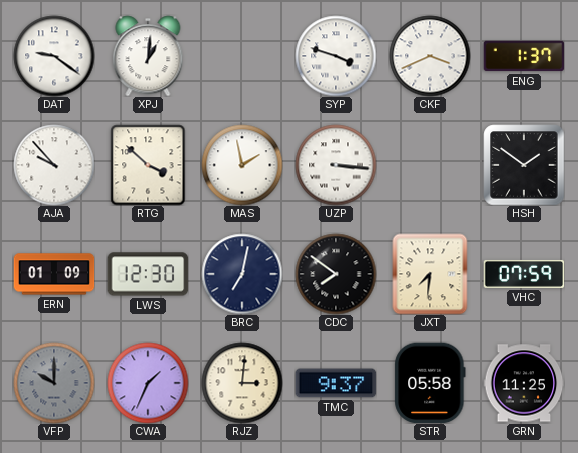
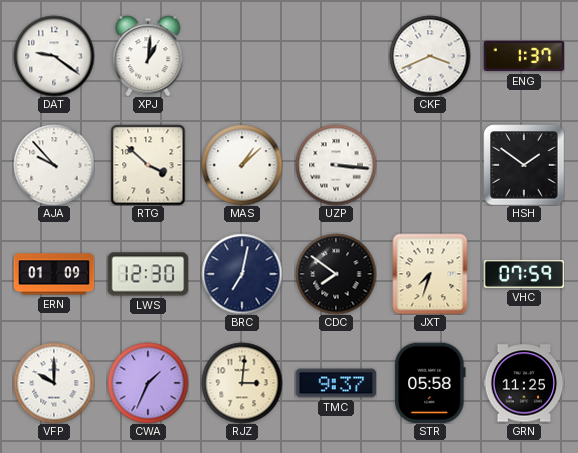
SYP: 3:48 -> none (336, 56)
MAS: 1:58 -> 1:08 (242, 165)
JXT: 7:31 -> 7:33 (430, 274)
VFP dial: grey -> white (54, 383)
